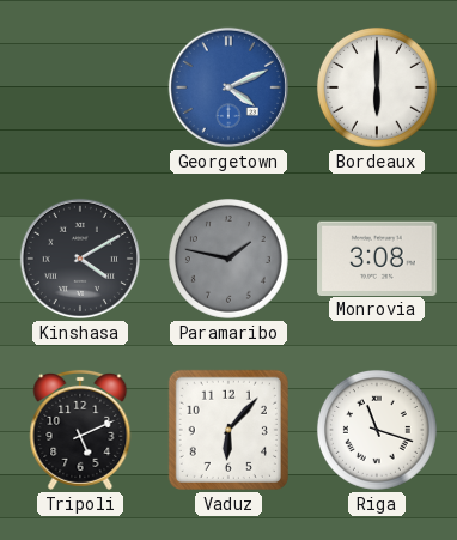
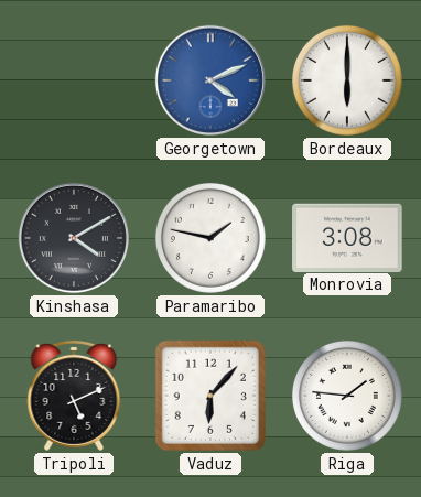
Paramaribo dial: grey -> white (210, 238)
Riga: 11:18 -> 1:46 (347, 396)
